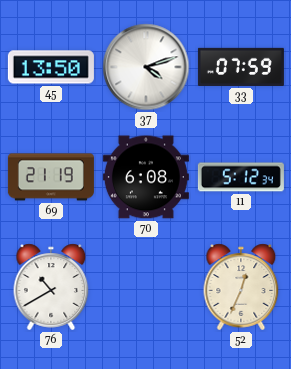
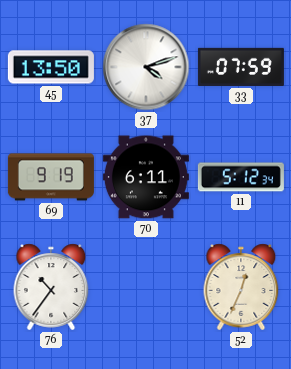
69: 21:19 -> 9:19 (51, 177)
70: 6:08 -> 6:11 (146, 177)
76: 10:40 -> 10:36 (51, 287)
